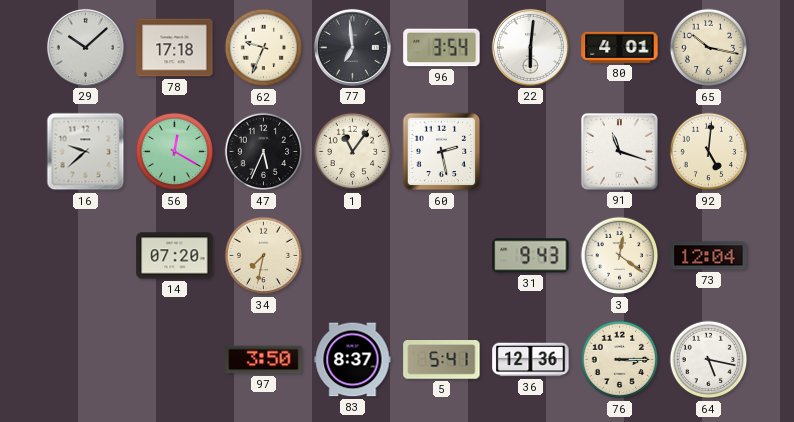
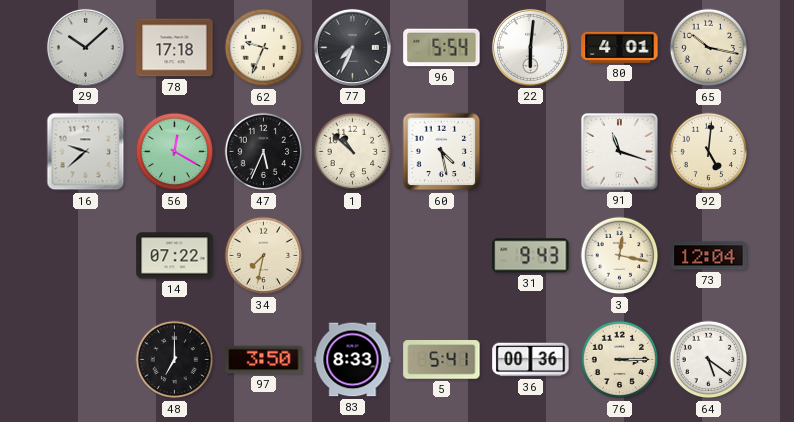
77: 6:59 -> 7:34 (352, 47)
96: 3:54 -> 5:54 (442, 48)
1: 11:06 -> 10:52 (353, 152)
60: 2:28 -> 4:28 (442, 152)
14: 07:20 -> 07:22 (175, 256)
3: 12:21 -> 12:17 (620, 256)
48: none -> 7:00 (175, 360)
83: 8:37 -> 8:33 (353, 360)
36: 12:36 -> 00:36 (531, 360)
64: 5:17 -> 5:21 (709, 360)
